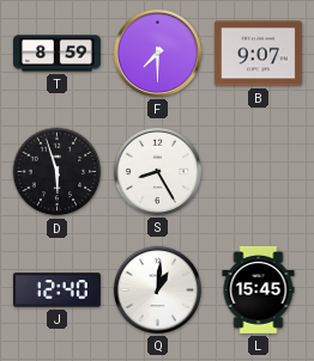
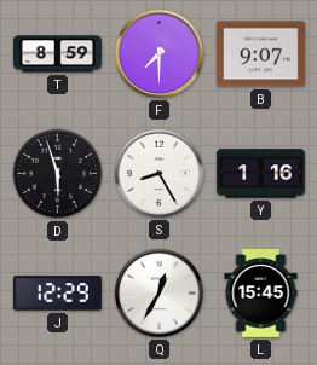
Y: none -> 1:16 (260, 174)
J: 12:40 -> 12:29 (57, 294)
Q: 1:01 -> 12:35 (158, 292)
